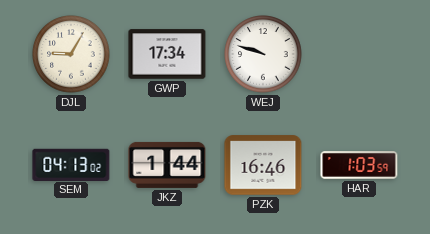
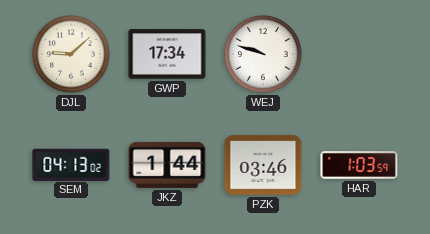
DJL: 9:05 -> 9:08 (71, 54)
PZK: 16:46 -> 03:46 (263, 165)
